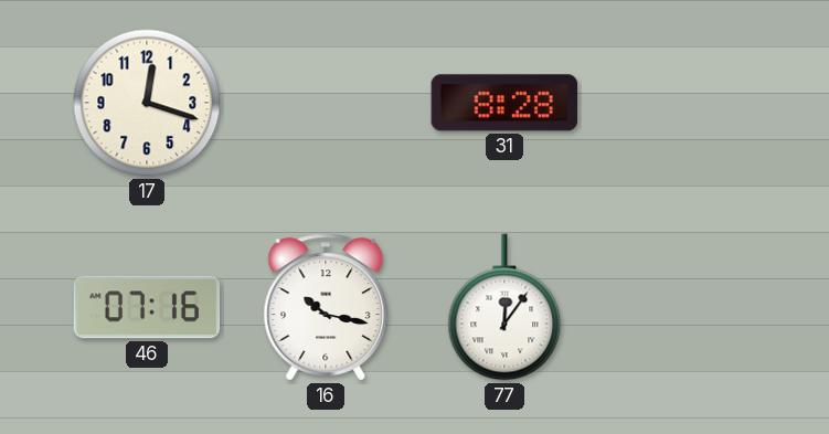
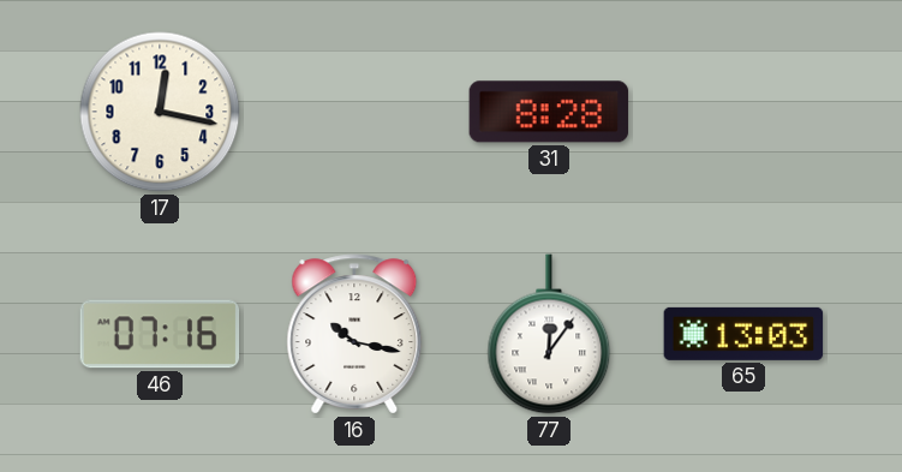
17: 12:18 -> 12:17 (160, 112)
65: none -> 13:03 (743, 334)
